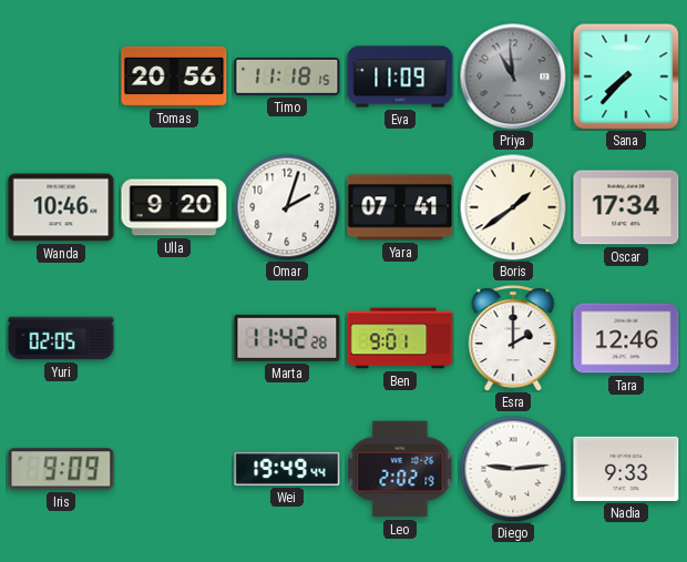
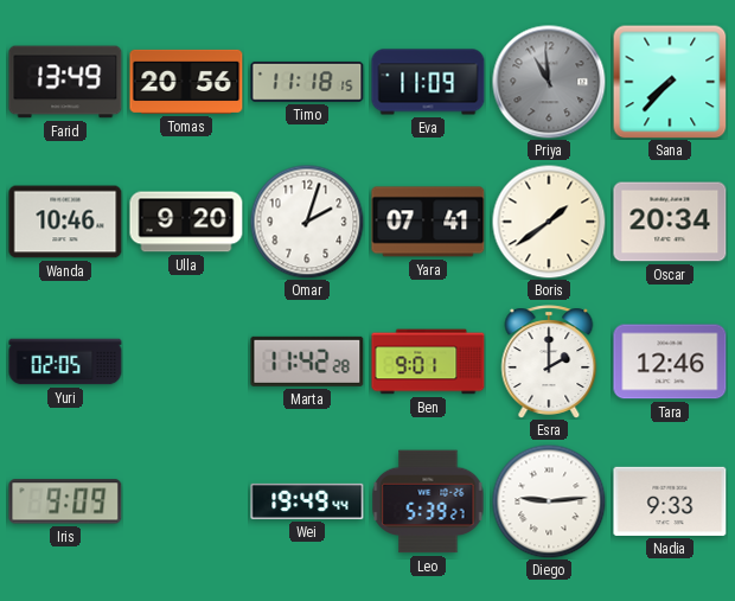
Farid: none -> 13:49 (65, 82)
Oscar: 17:34 -> 20:34 (670, 222)
Leo: 2:02 -> 5:39 (428, 501)
